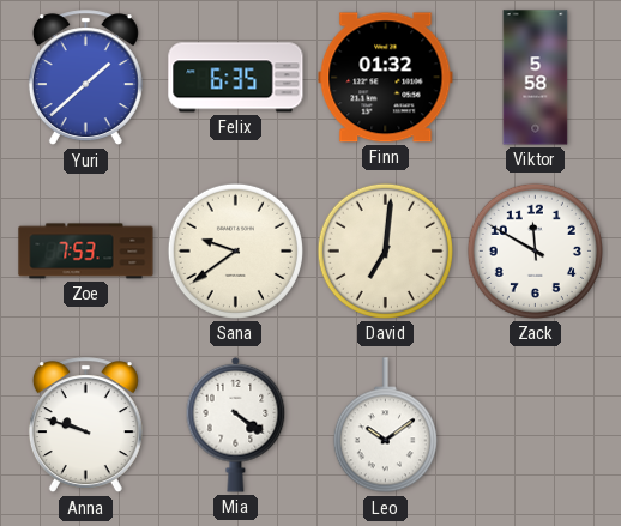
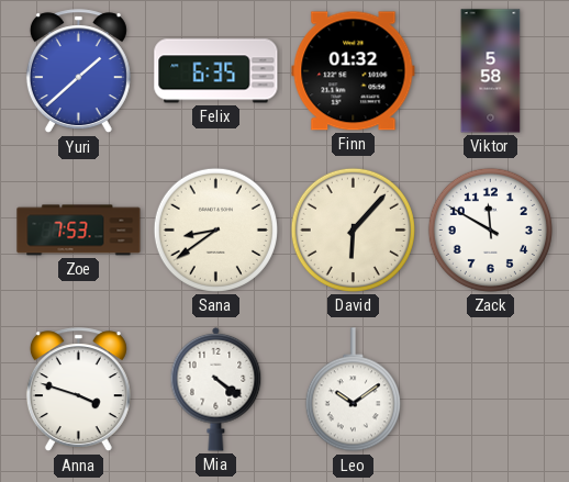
Sana: 9:39 -> 8:39 (215, 229)
David: 7:01 -> 6:07 (353, 229)
Anna: 9:48 -> 3:48 (78, 390)
